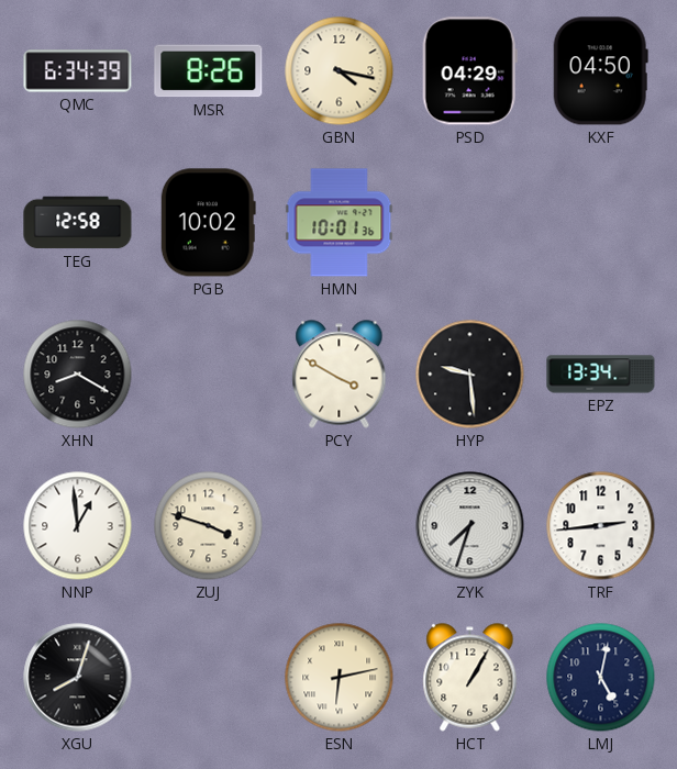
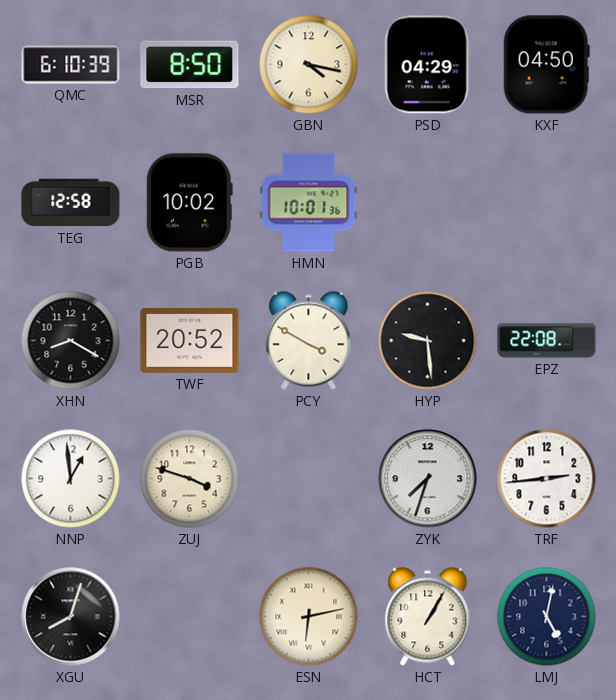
QMC: 6:34 -> 6:10 (71, 65)
MSR: 8:26 -> 8:50 (190, 65)
TWF: none -> 20:52 (190, 340)
EPZ: 13:34 -> 22:08 (547, 341)
